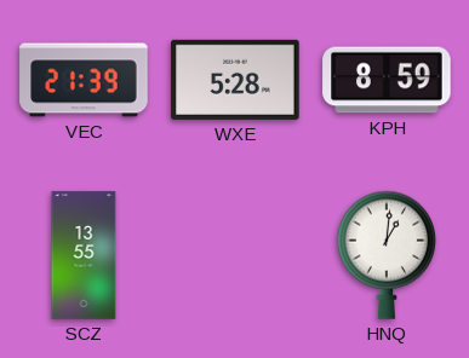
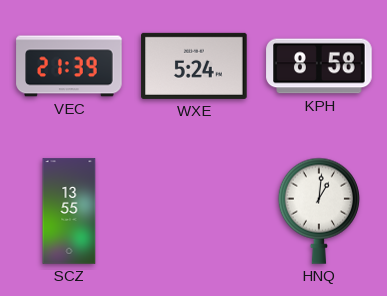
WXE: 5:28 -> 5:24 (194, 66)
KPH: 8:59 -> 8:58 (319, 66)
